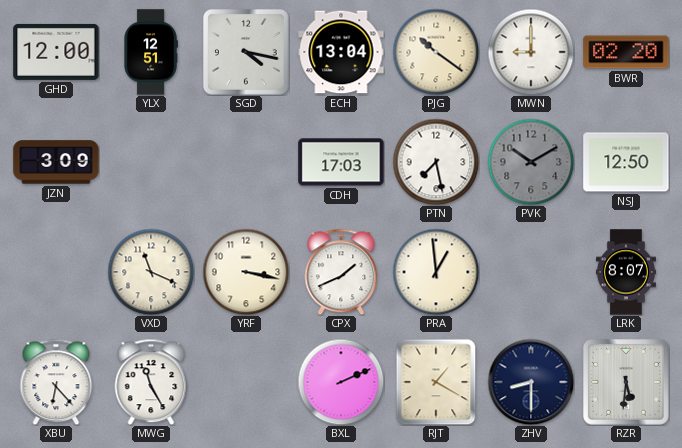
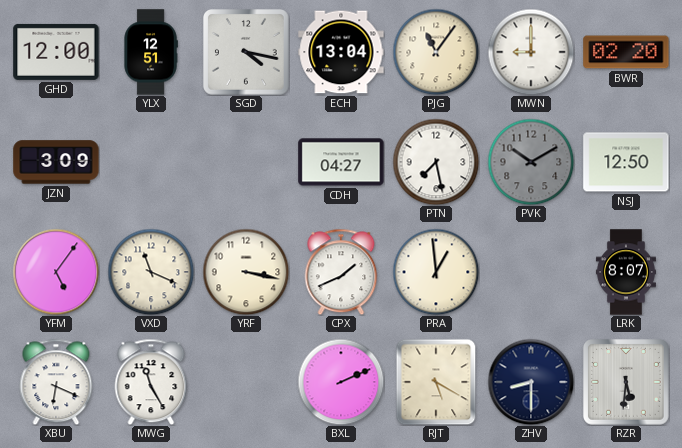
PJG: 10:21 -> 11:06 (436, 52)
CDH: 17:03 -> 04:27 (341, 162)
YFM: none -> 5:06 (56, 272)
XBU: 6:23 -> 6:19 (56, 382)
RJT: 1:20 -> 5:20 (436, 382)
